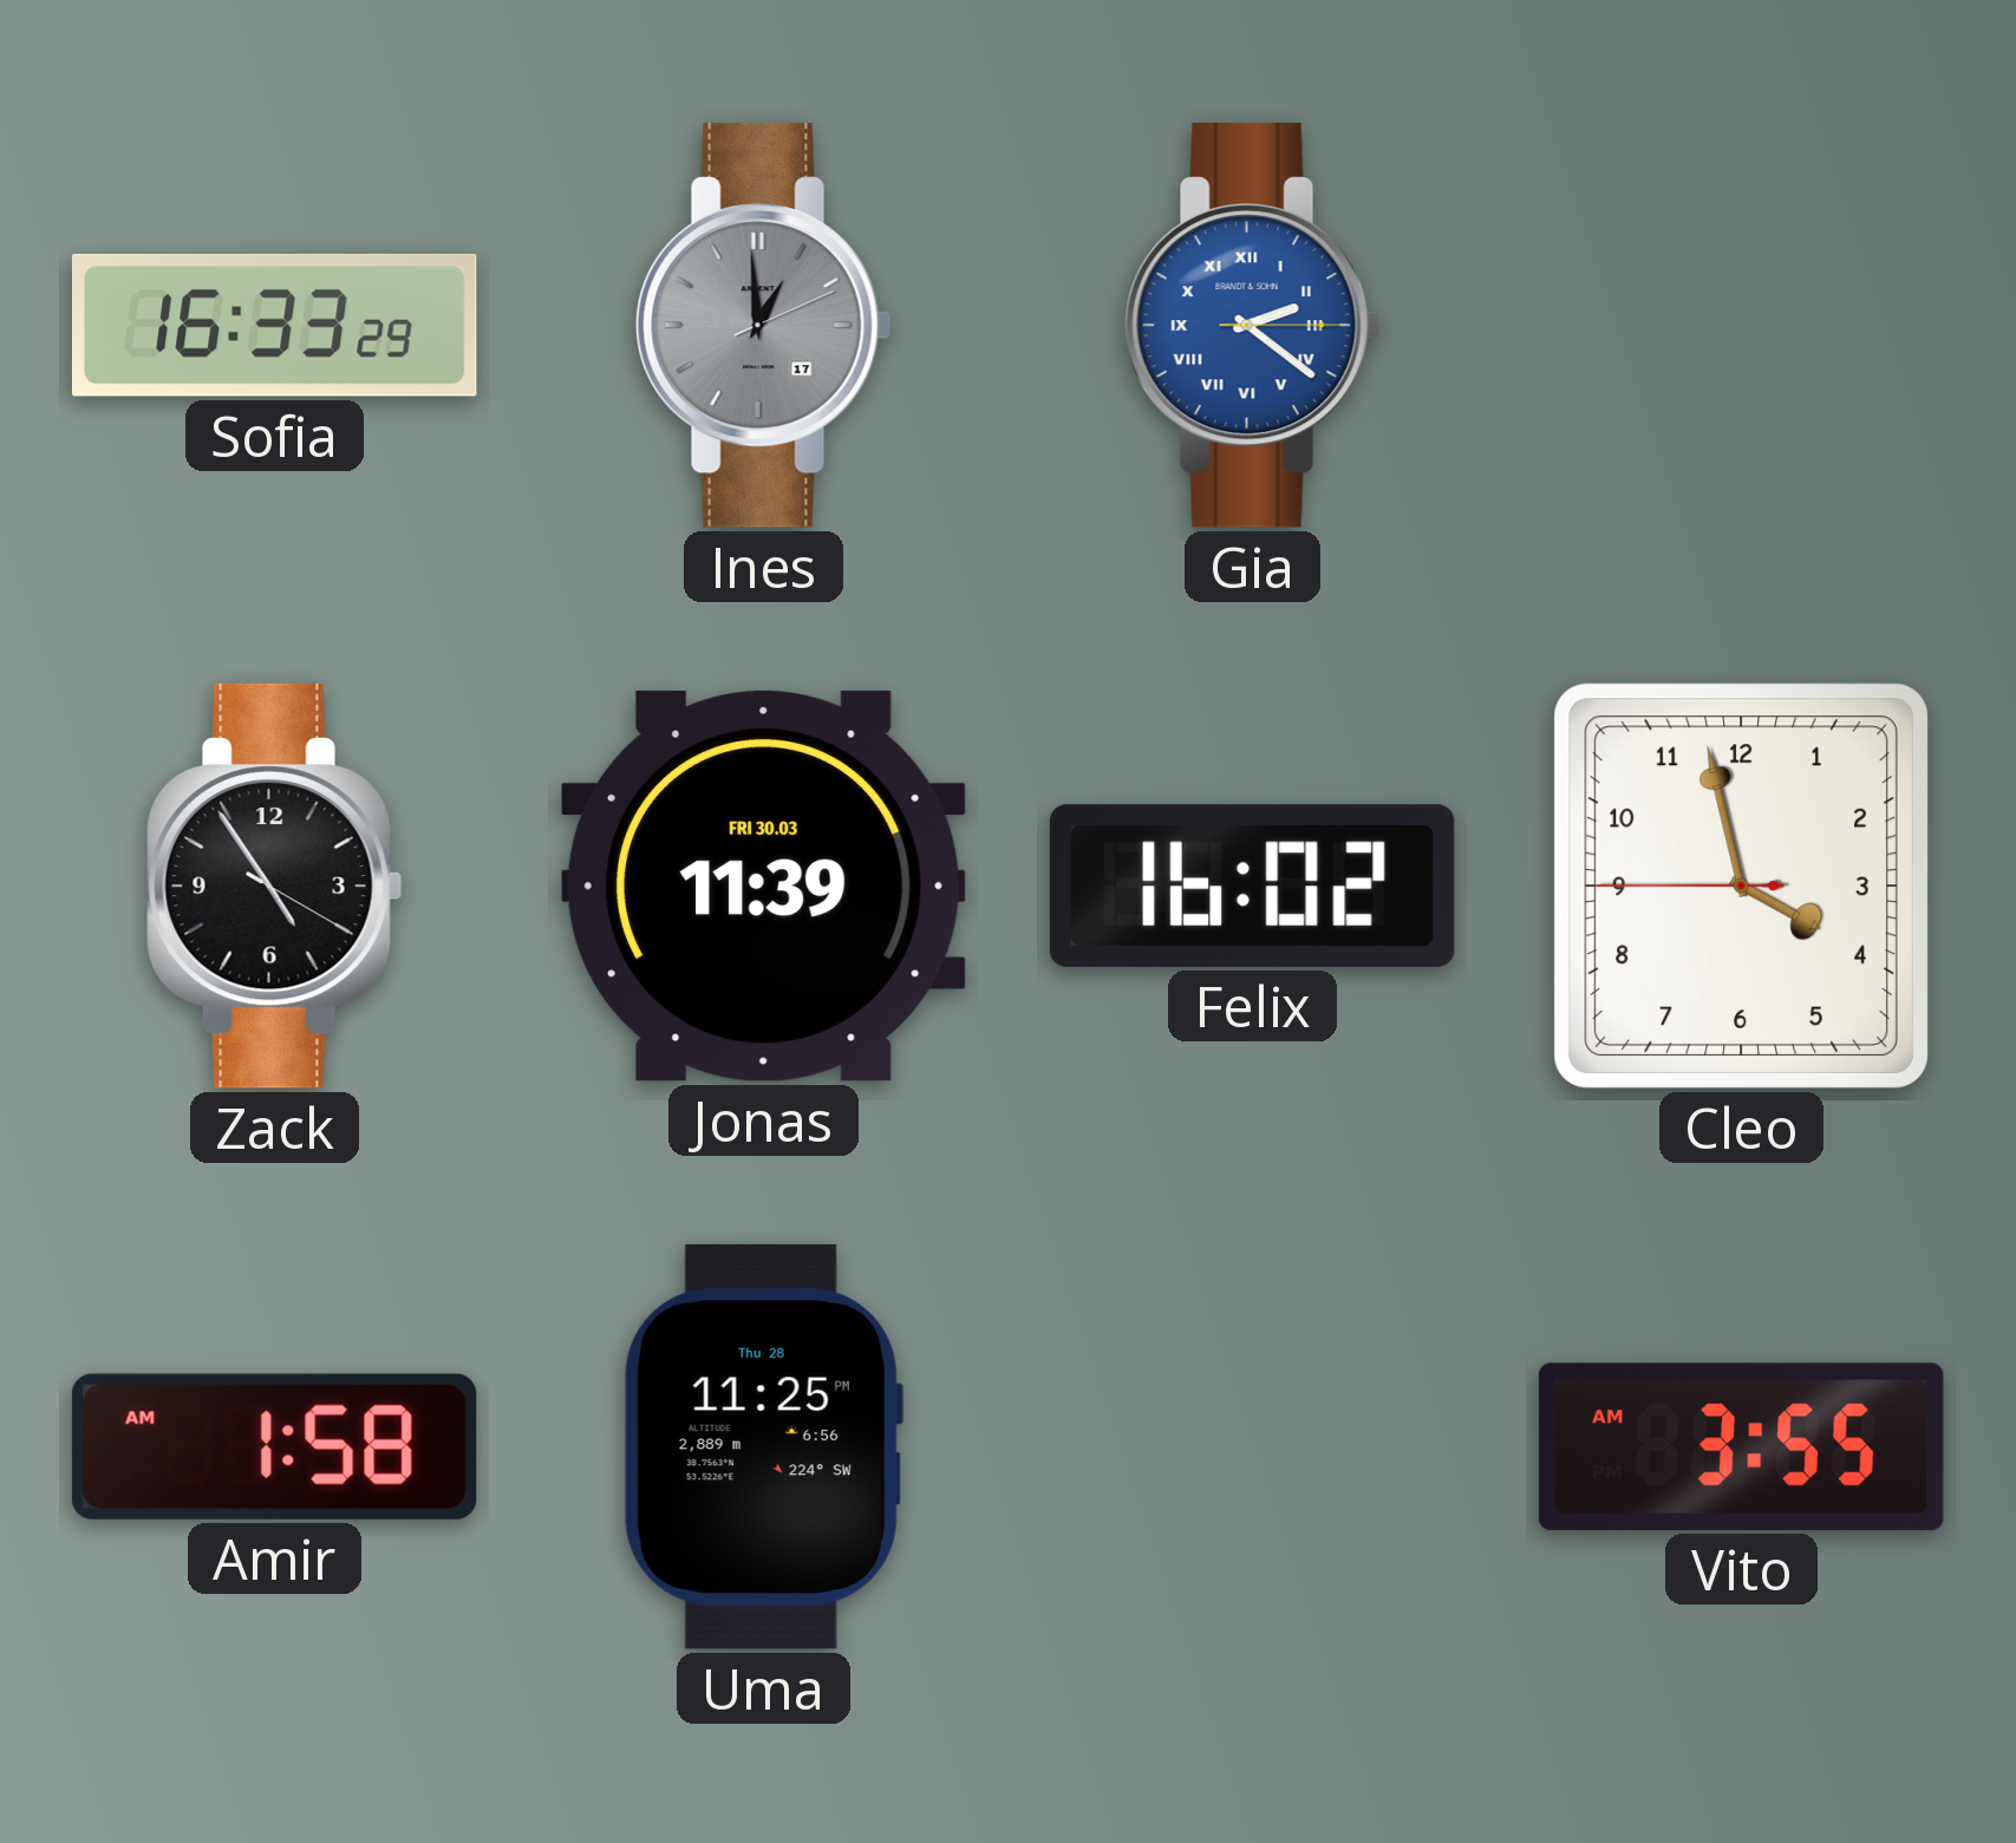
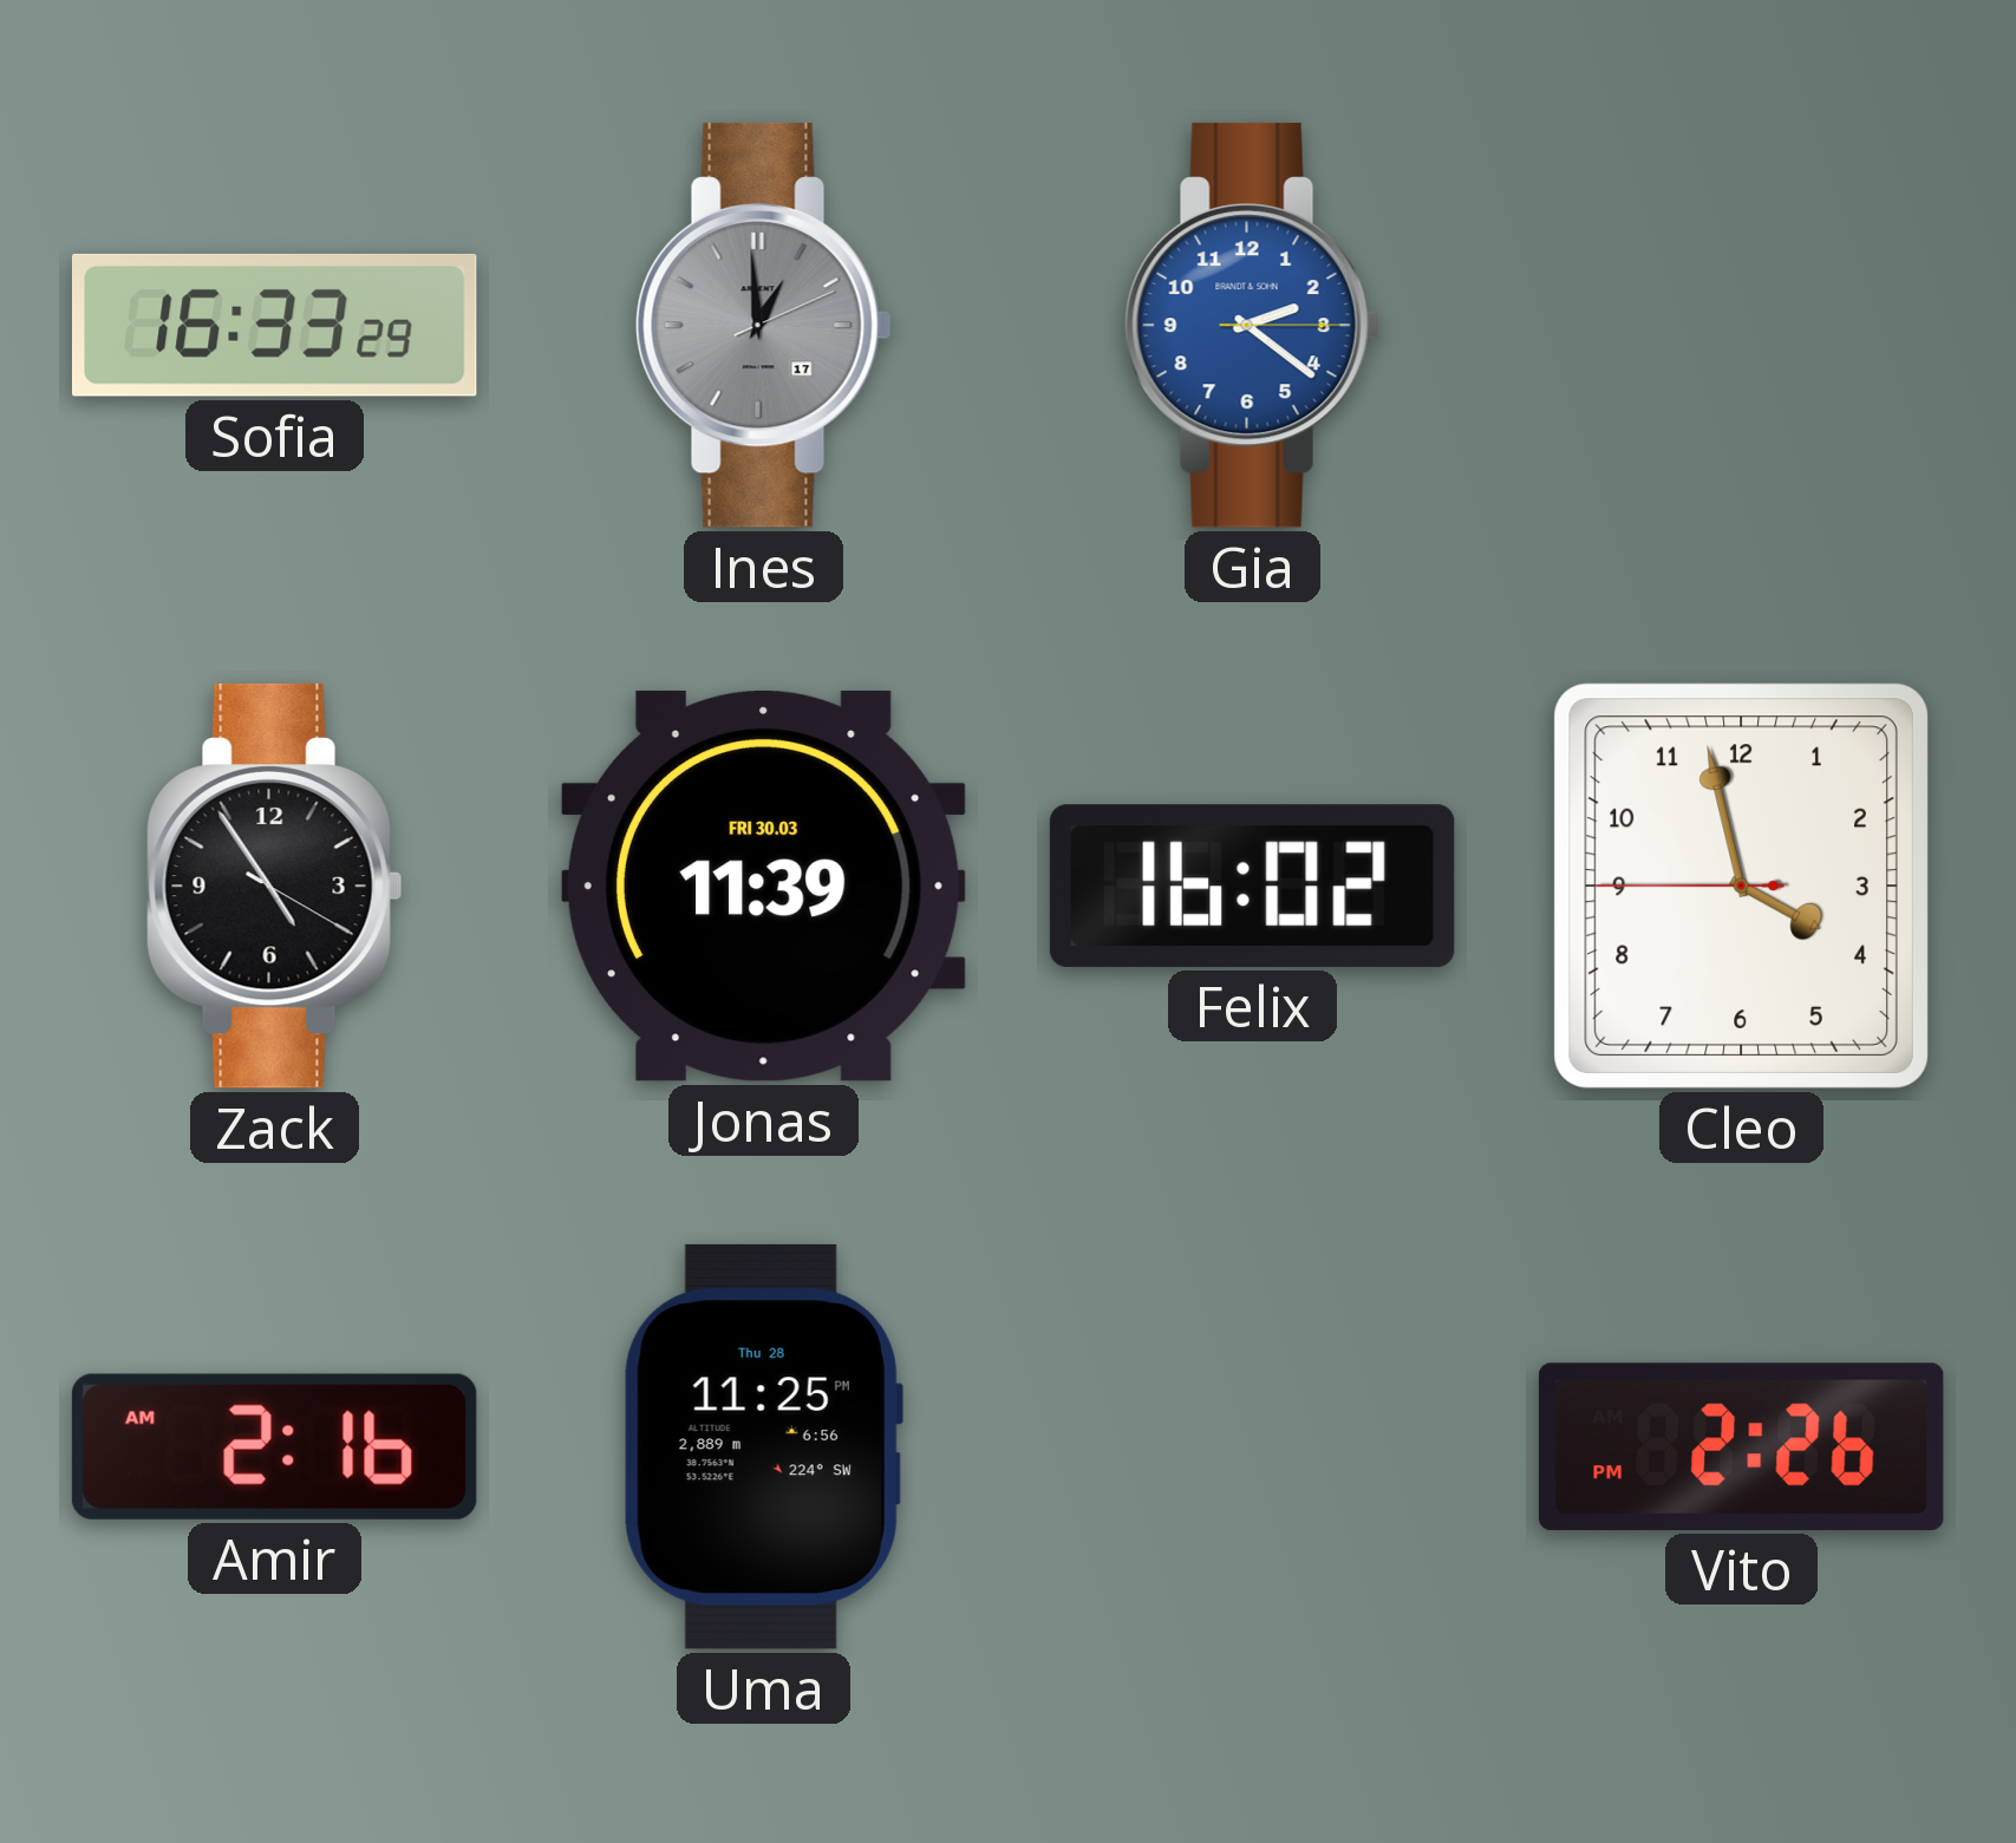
Gia numerals: Roman -> Arabic (1253, 325)
Amir: 1:58 -> 2:16 (274, 1446)
Vito: 3:55 -> 2:26 (1741, 1446)
